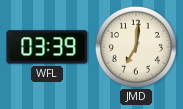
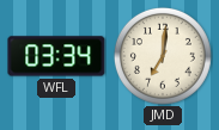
WFL: 03:39 -> 03:34 (56, 56)
